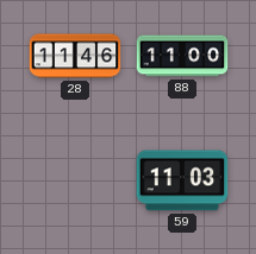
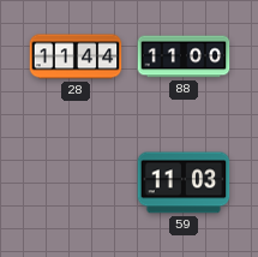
28: 11:46 -> 11:44 (76, 56)
